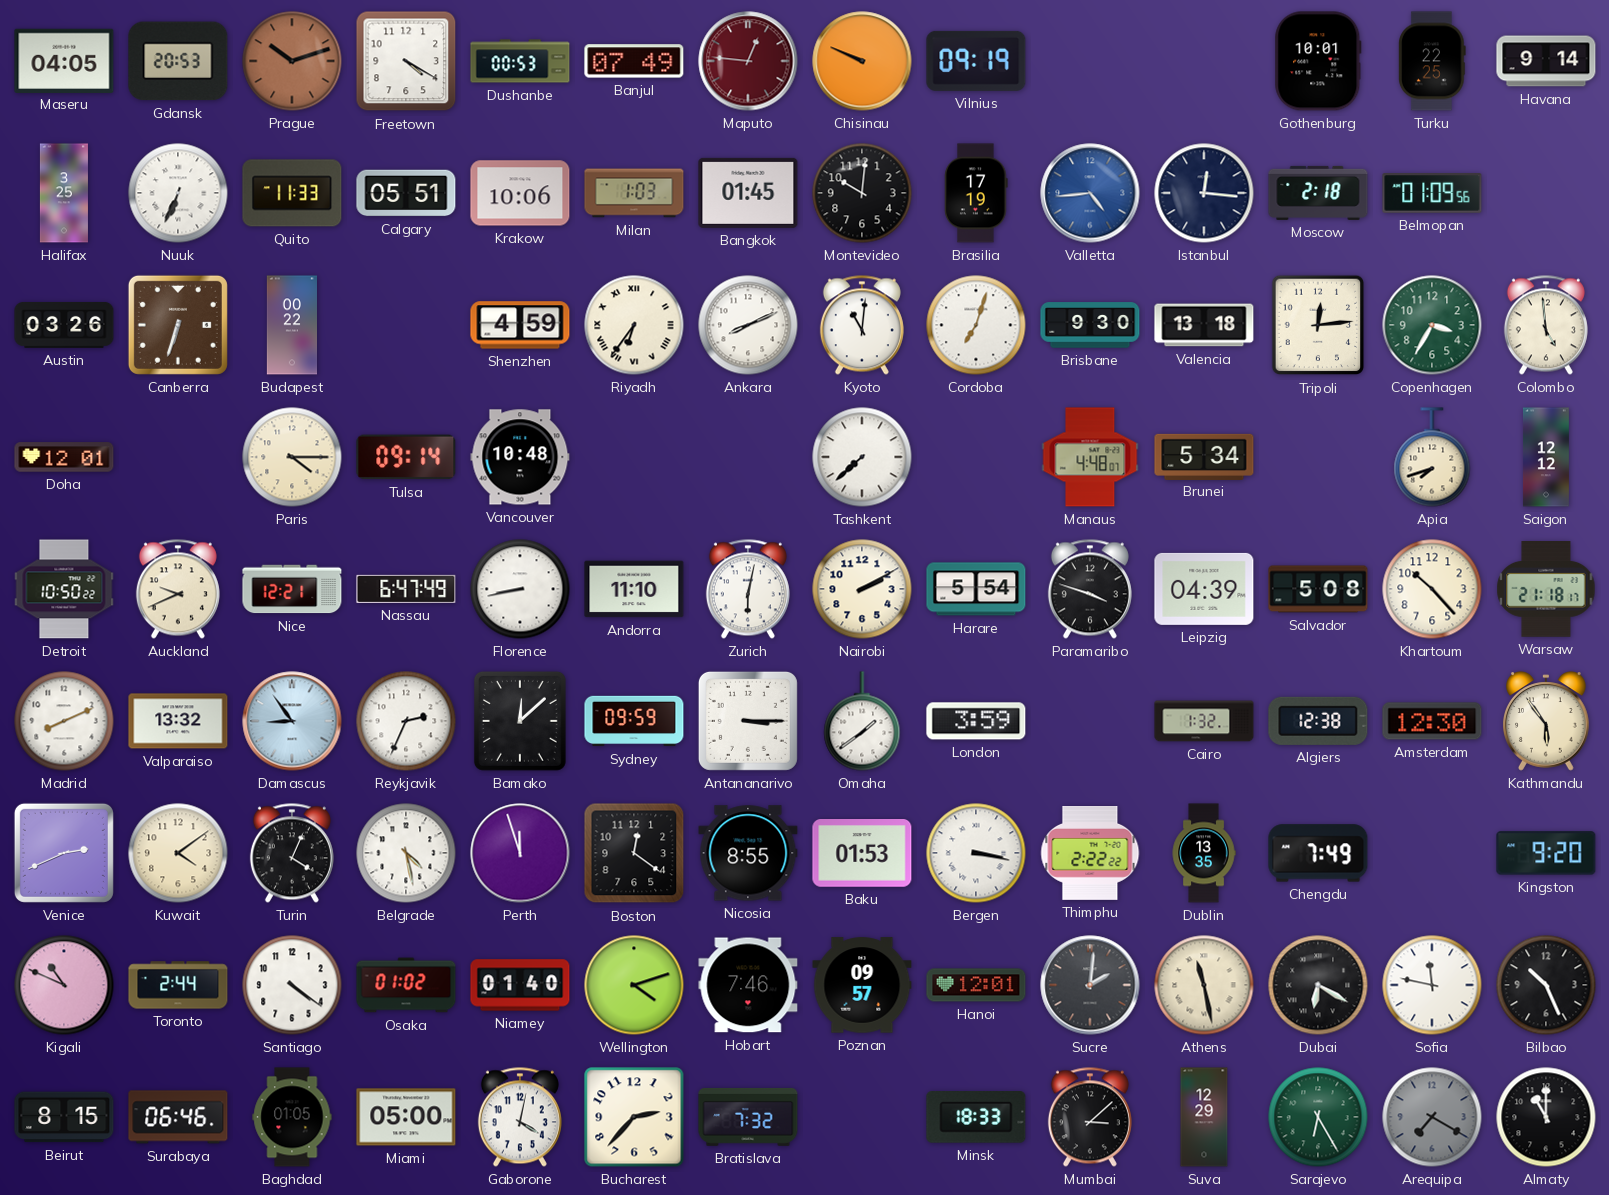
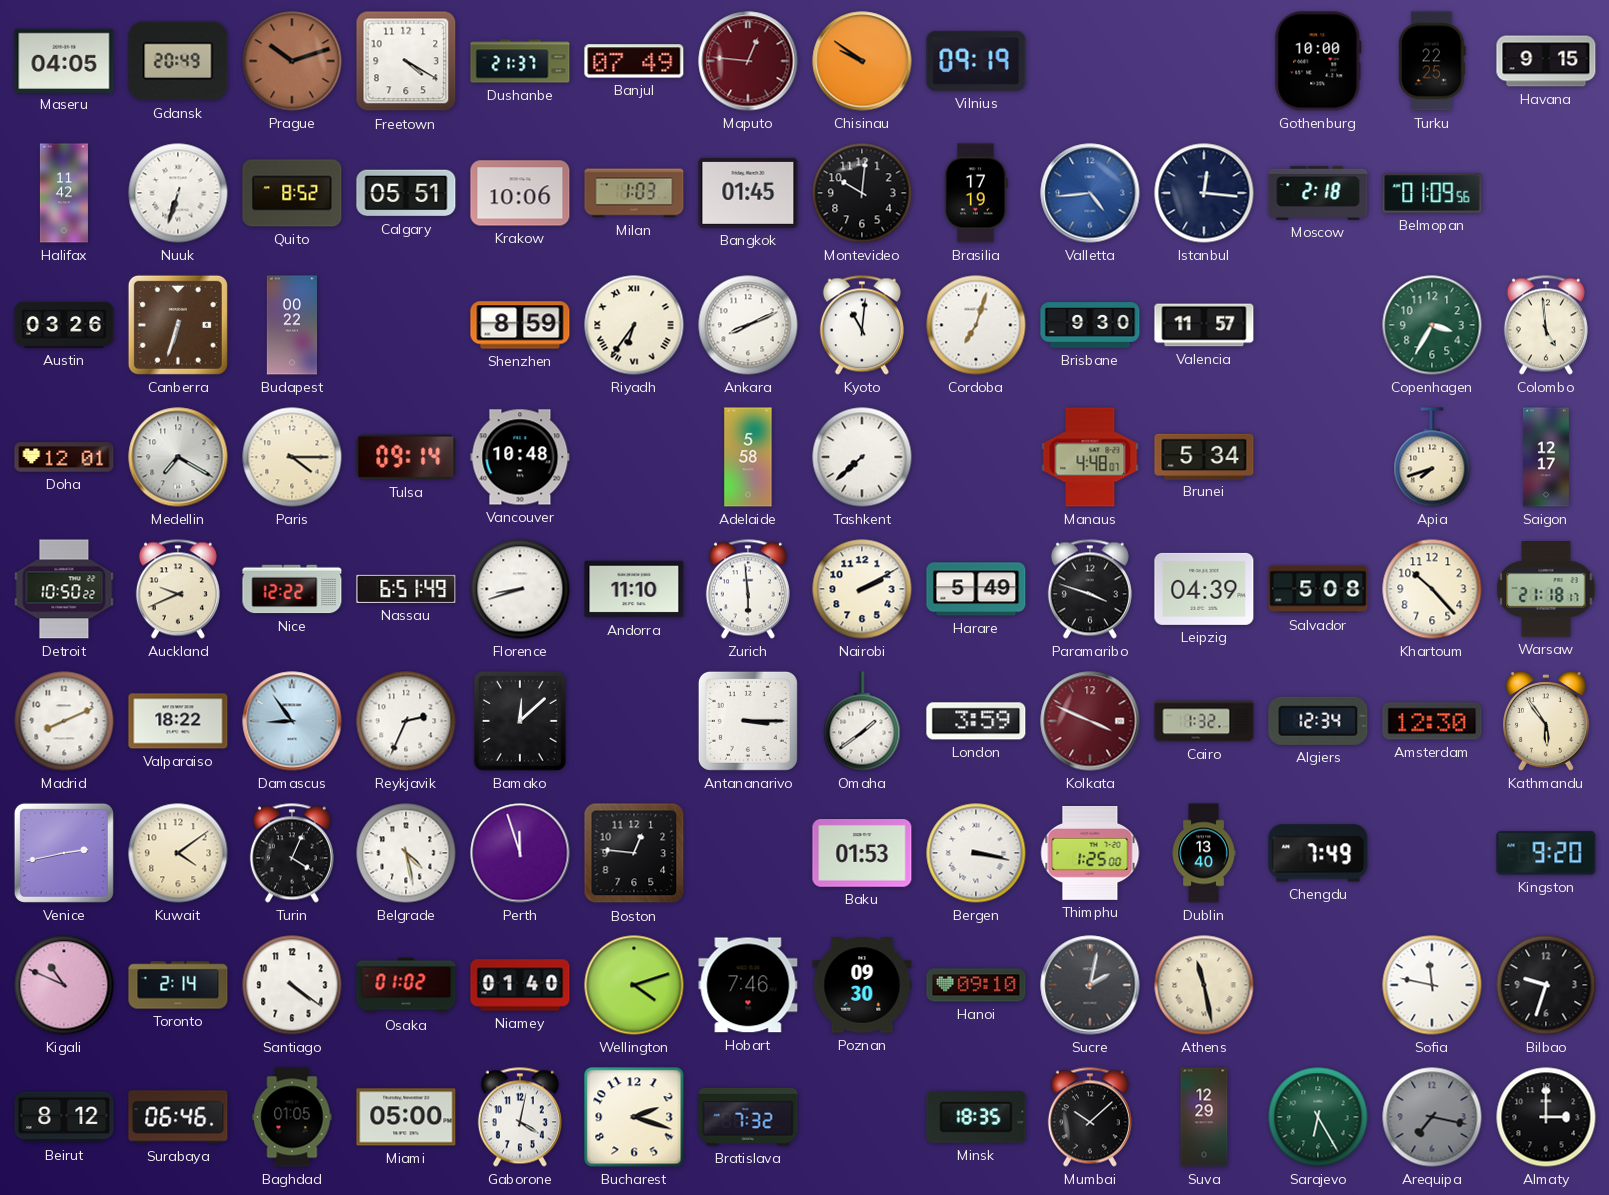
Gdansk: 20:53 -> 20:49 (178, 61)
Dushanbe: 00:53 -> 21:37 (520, 61)
Chisinau: 9:49 -> 9:51 (862, 61)
Gothenburg: 10:01 -> 10:00 (1318, 61)
Havana: 9:14 -> 9:15 (1546, 61)
Halifax: 3:25 -> 11:42 (64, 193)
Nuuk: 6:34 -> 6:33 (178, 193)
Quito: 11:33 -> 8:52 (292, 193)
Shenzhen: 4:59 -> 8:59 (520, 325)
Valencia: 13:18 -> 11:57 (1204, 325)
Tripoli: 12:14 -> none (1318, 325)
Medellin: none -> 7:20 (178, 457)
Adelaide: none -> 5:58 (748, 457)
Saigon: 12:12 -> 12:17 (1546, 457)
Nice: 12:21 -> 12:22 (292, 589)
Nassau: 6:47 -> 6:51 (406, 589)
Florence: 8:43 -> 8:42 (520, 589)
Zurich: 6:02 -> 5:59 (748, 589)
Harare: 5:54 -> 5:49 (976, 589)
Valparaiso: 13:32 -> 18:22 (178, 721)
Sydney: 09:59 -> none (634, 721)
Kolkata: none -> 3:49 (1090, 721)
Algiers: 12:38 -> 12:34 (1318, 721)
Venice: 2:41 -> 2:43 (64, 853)
Boston: 12:21 -> 12:46 (634, 853)
Nicosia: 8:55 -> none (748, 853)
Thimphu: 2:22 -> 1:25 (1090, 854)
Dublin: 13:35 -> 13:40 (1204, 853)
Toronto: 2:44 -> 2:14 (178, 985)
Poznan: 09:57 -> 09:30 (862, 985)
Hanoi: 12:01 -> 09:10 (976, 985)
Sucre: 2:01 -> 2:02 (1090, 985)
Dubai: 6:20 -> none (1318, 985)
Bilbao: 10:26 -> 9:33 (1546, 985)
Beirut: 8:15 -> 8:12 (64, 1117)
Bucharest: 2:37 -> 2:18 (634, 1117)
Minsk: 18:33 -> 18:35 (976, 1117)
Mumbai: 3:08 -> 10:08 (1090, 1117)
Arequipa: 7:20 -> 7:17 (1432, 1117)
Almaty: 11:00 -> 3:00 (1546, 1117)
